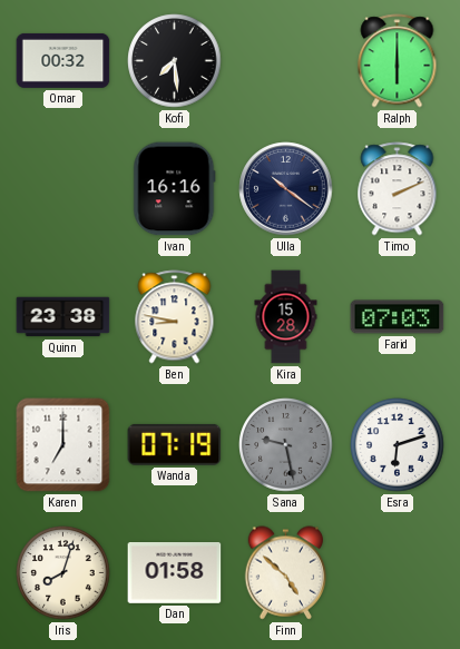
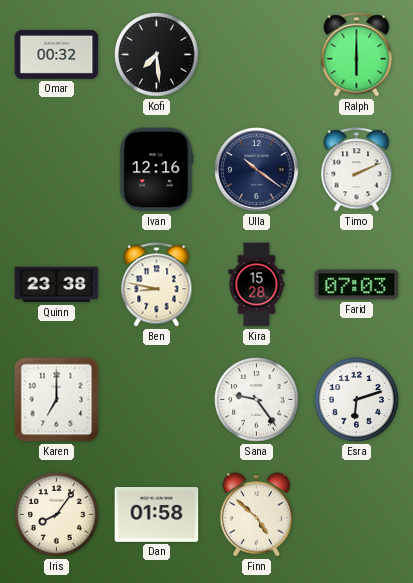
Ivan: 16:16 -> 12:16 (157, 170)
Wanda: 07:19 -> none (175, 444)
Sana: 9:28 -> 9:24 (257, 400)
Sana dial: grey -> white (257, 400)
Iris: 8:03 -> 8:06 (57, 515)
